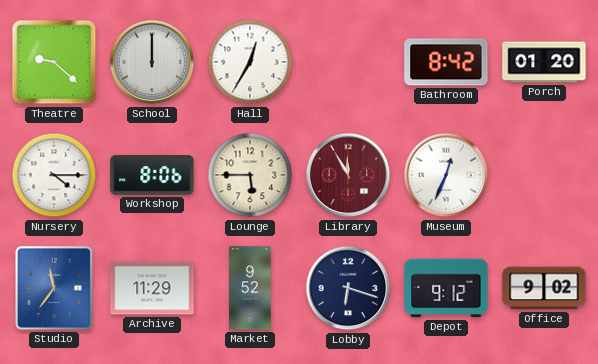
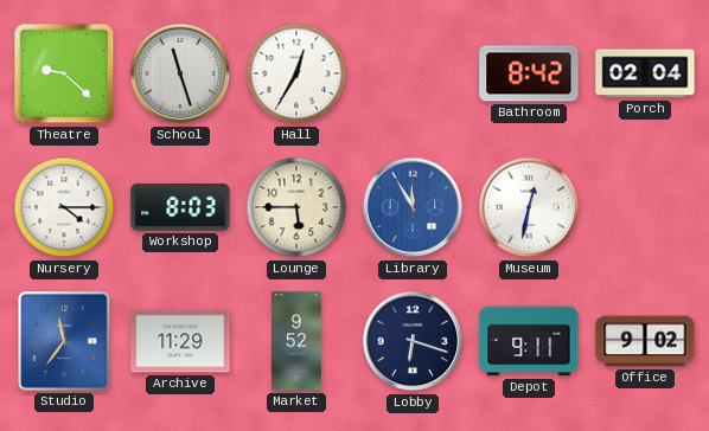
School: 12:00 -> 11:27 (180, 73)
Porch: 01:20 -> 02:04 (645, 73)
Workshop: 8:06 -> 8:03 (180, 207)
Library dial: burgundy -> blue (413, 207)
Museum: 12:34 -> 12:32 (529, 207)
Depot: 9:12 -> 9:11 (529, 341)
